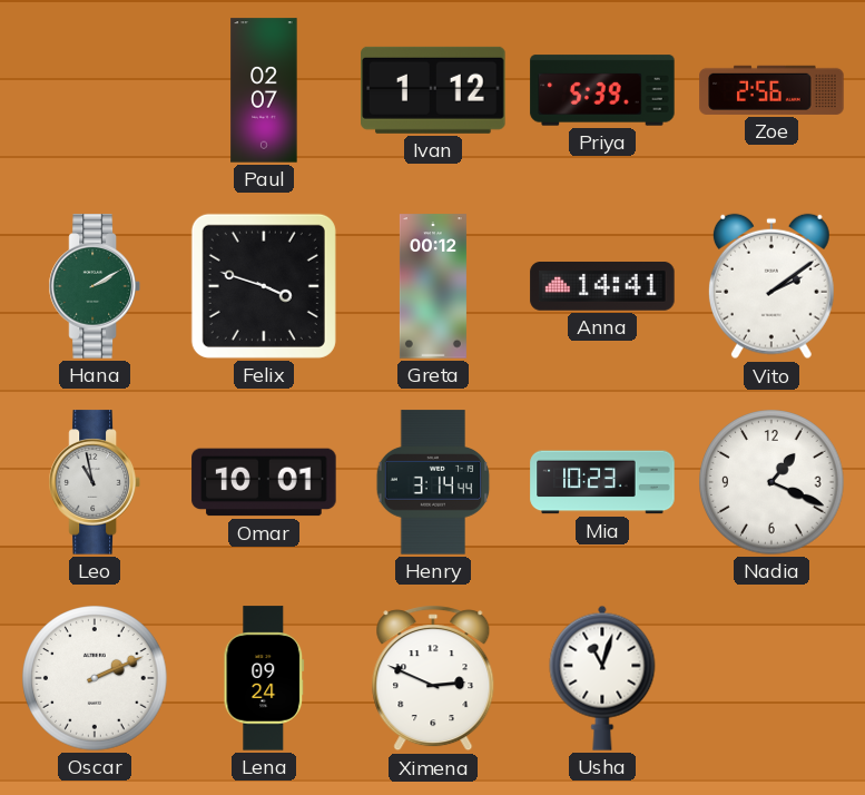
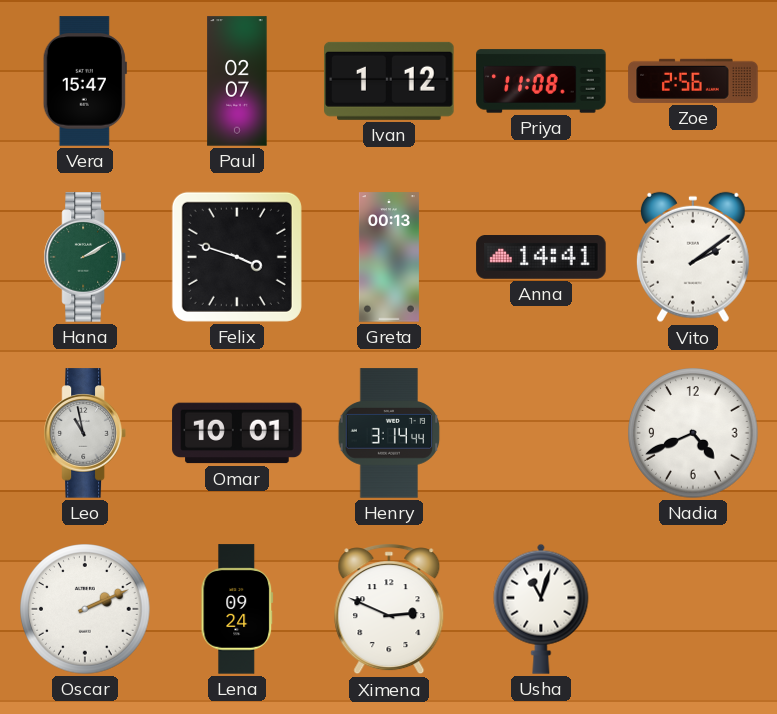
Vera: none -> 15:47 (85, 81)
Priya: 5:39 -> 11:08 (541, 81)
Greta: 00:12 -> 00:13 (389, 257)
Mia: 10:23 -> none (602, 482)
Nadia: 1:19 -> 4:41 (693, 433)
